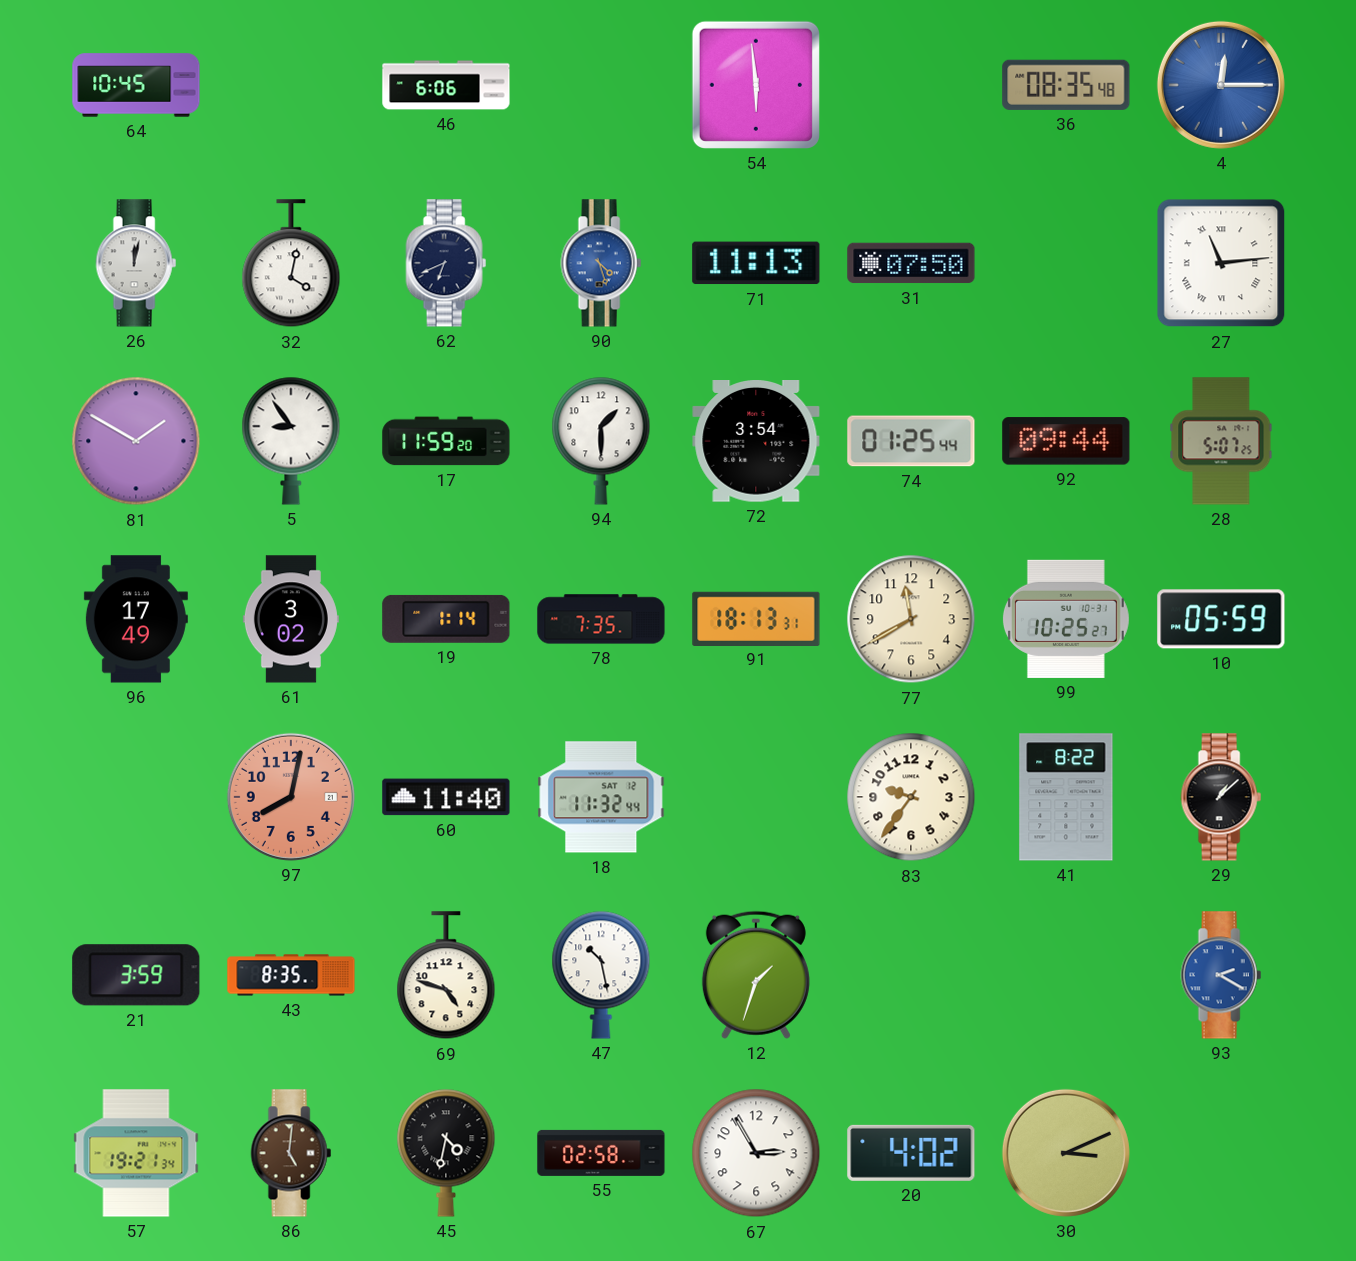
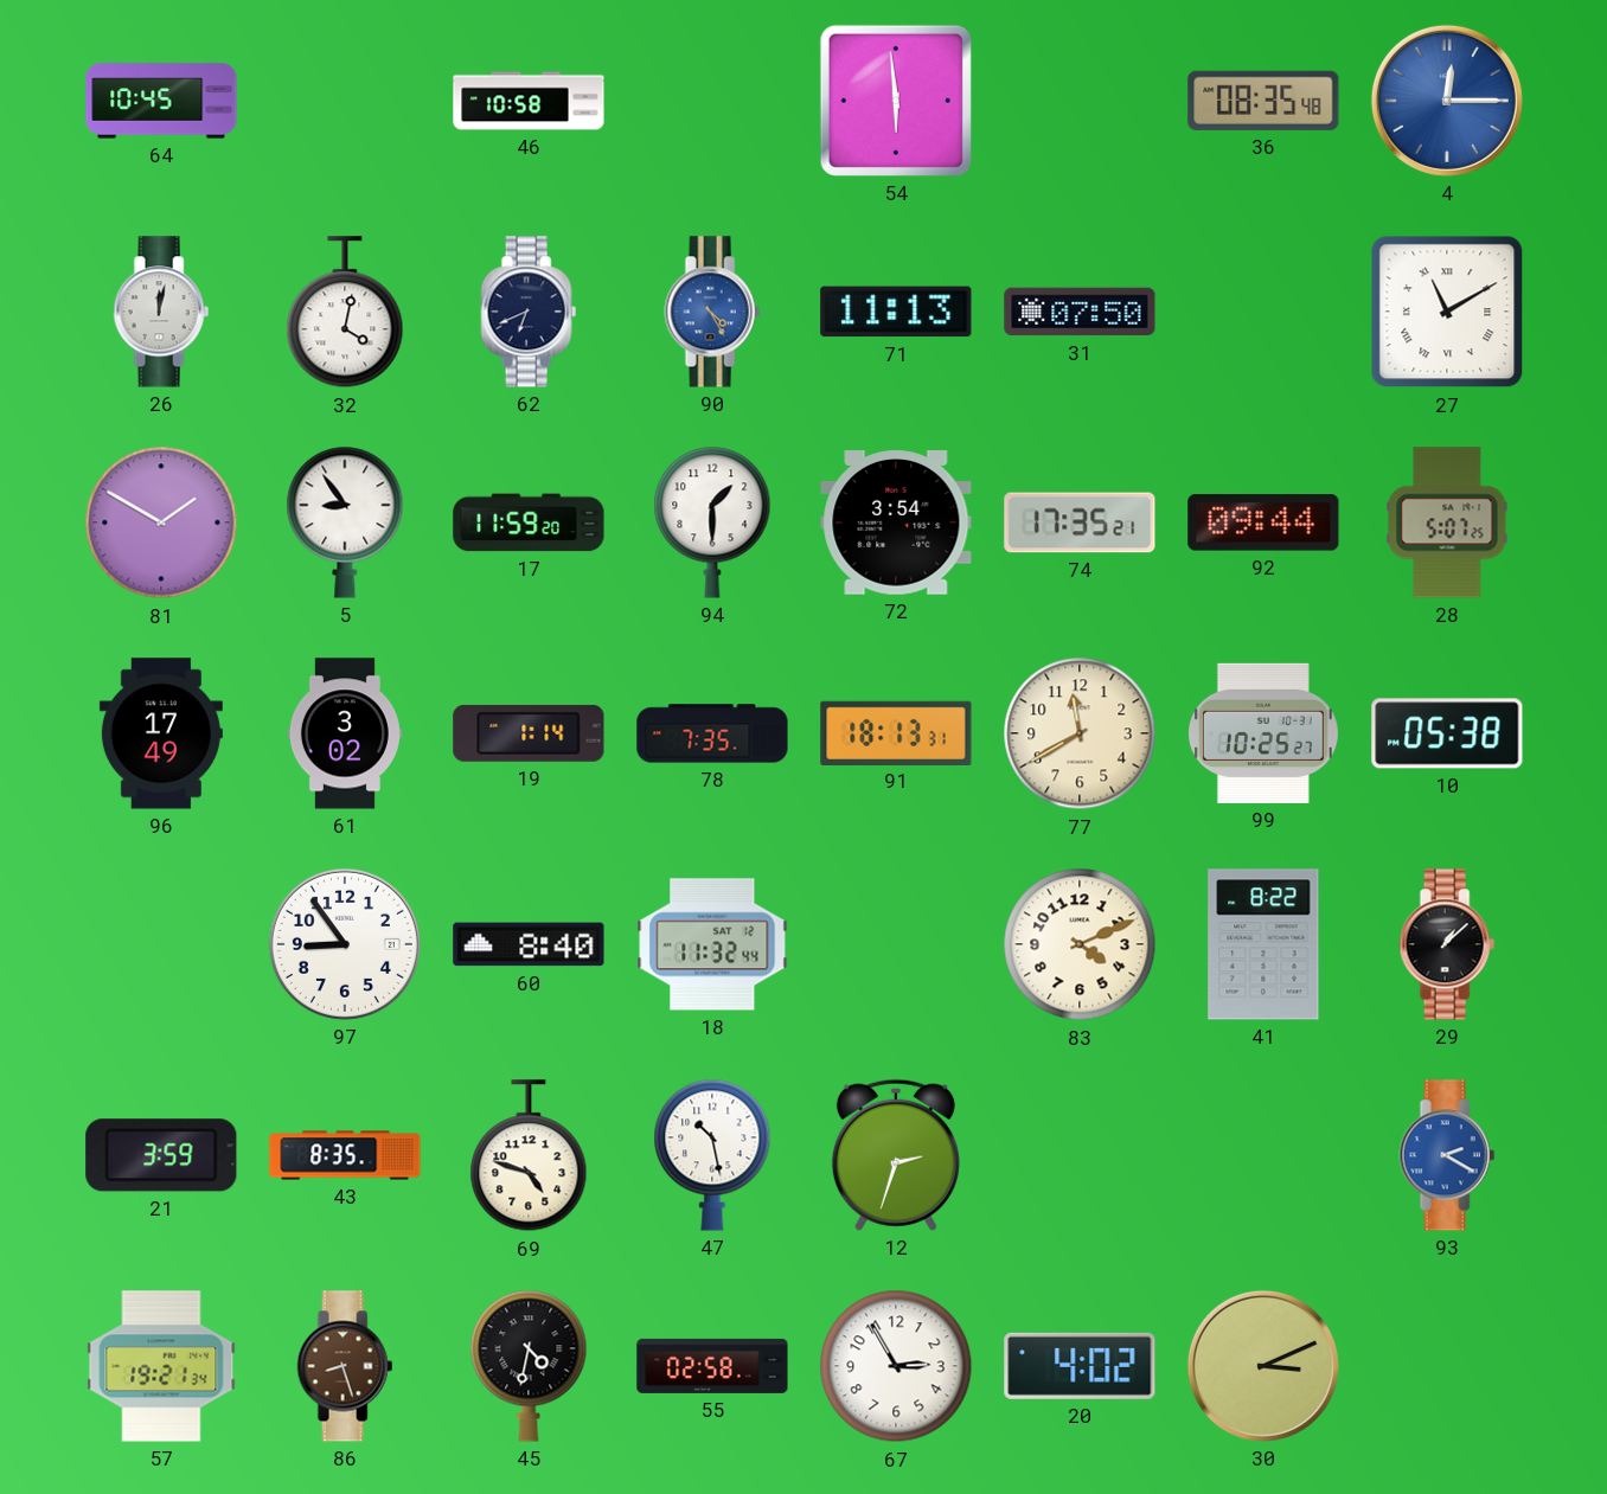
46: 6:06 -> 10:58 (529, 101)
90: 4:27 -> 4:25 (712, 312)
27: 11:14 -> 11:10 (1447, 312)
74: 01:25 -> 17:35 (1080, 522)
10: 05:59 -> 05:38 (1447, 733)
97: 8:02 -> 8:54 (345, 944)
97 dial: salmon -> white (345, 944)
60: 11:40 -> 8:40 (529, 944)
83: 9:36 -> 4:11 (1080, 944)
12: 1:33 -> 2:33 (896, 1155)
86: 5:01 -> 8:27 (345, 1366)
